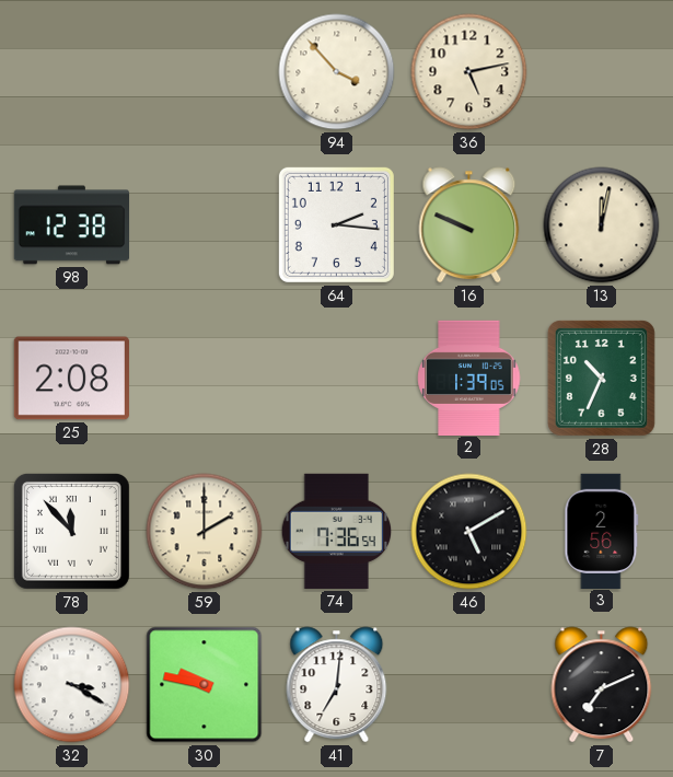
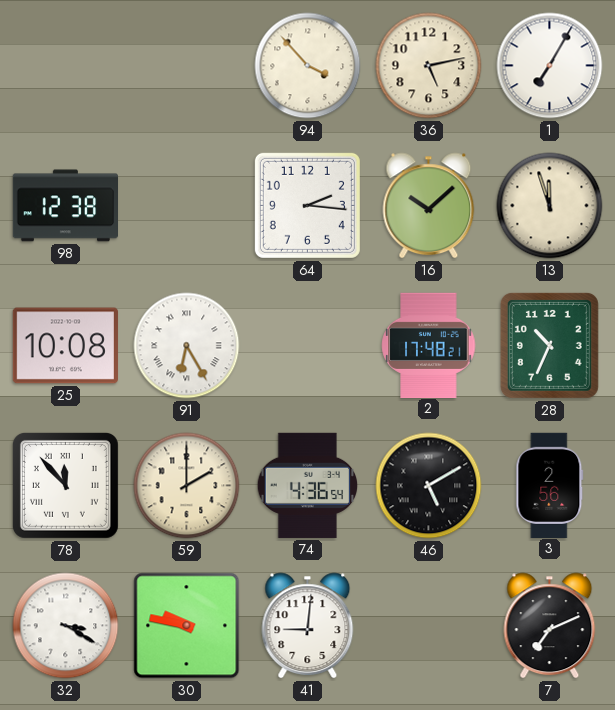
1: none -> 7:05 (550, 66)
16: 9:49 -> 10:08 (429, 206)
13: 12:02 -> 11:57 (550, 206)
25: 2:08 -> 10:08 (65, 346)
91: none -> 6:25 (187, 346)
2: 1:39 -> 17:48 (429, 345)
74: 7:36 -> 4:36 (308, 485)
41: 7:01 -> 9:01 (308, 626)
